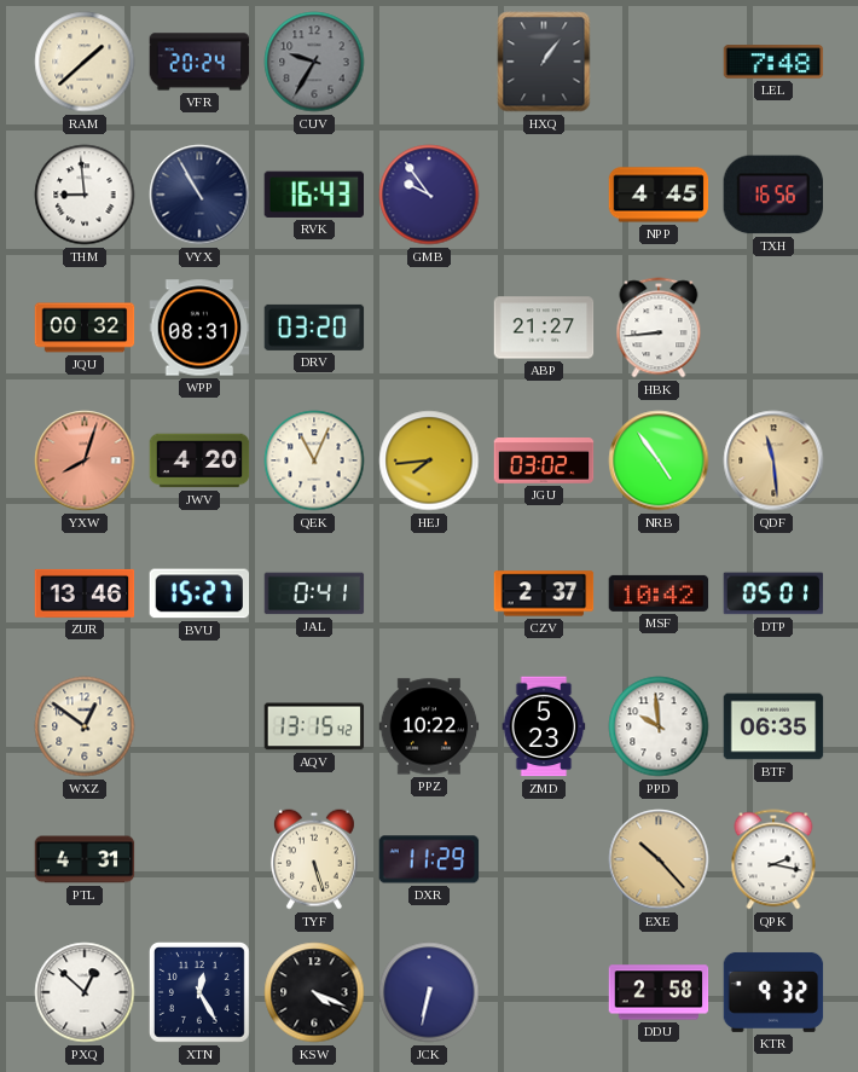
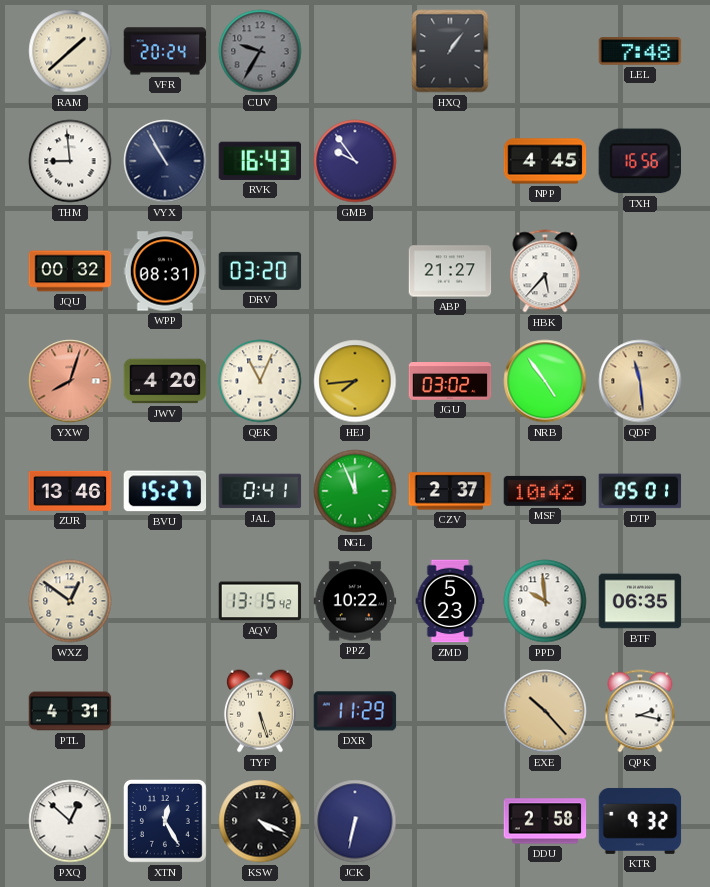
HBK: 8:44 -> 5:37 (545, 271)
NGL: none -> 11:56 (355, 491)
